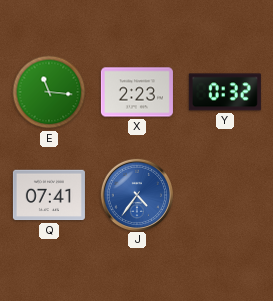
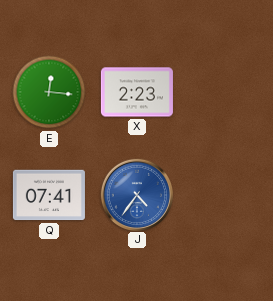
E: 11:16 -> 12:16 (49, 92)
Y: 0:32 -> none (225, 92)
